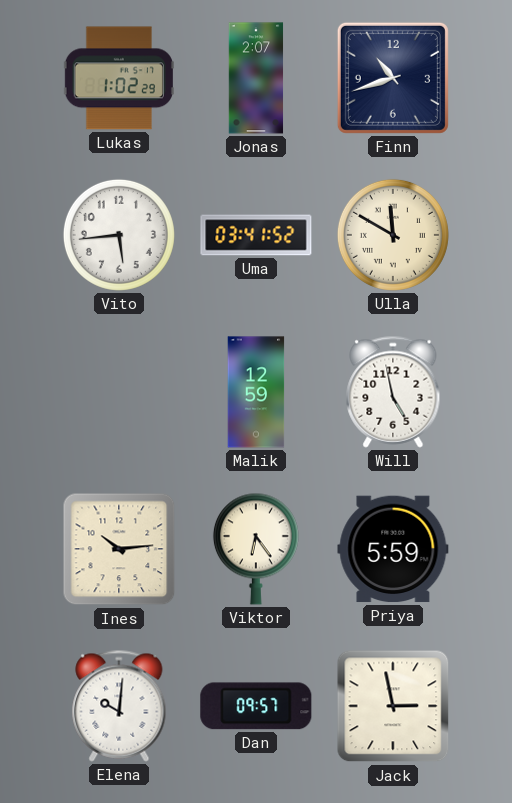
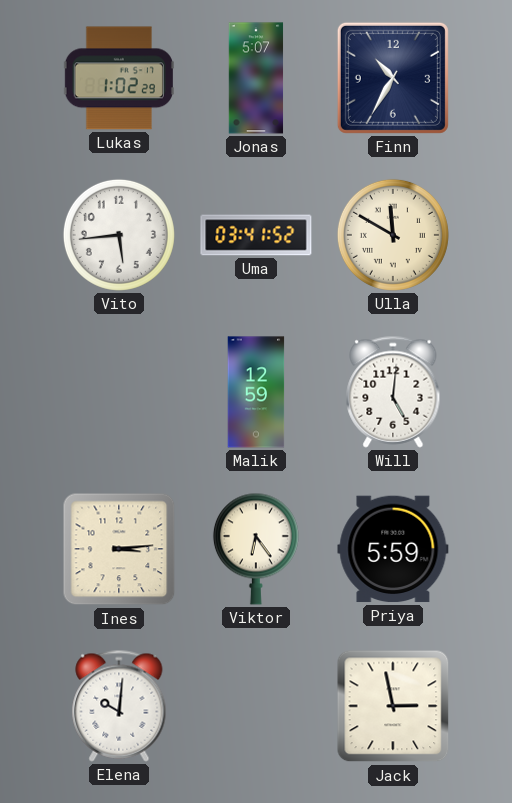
Jonas: 2:07 -> 5:07 (256, 78)
Finn: 10:42 -> 10:35 (393, 78)
Will: 4:58 -> 5:01 (393, 392)
Ines: 10:14 -> 3:14 (119, 549)
Dan: 09:57 -> none (256, 706)
